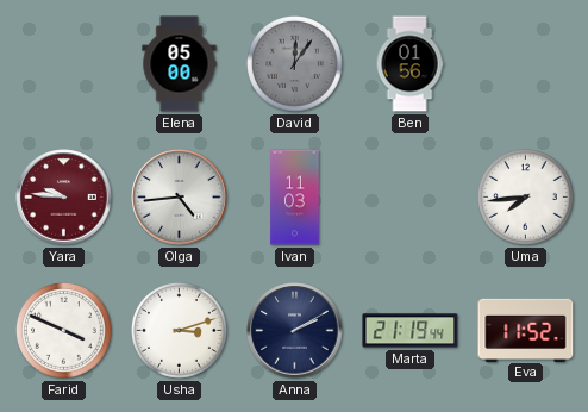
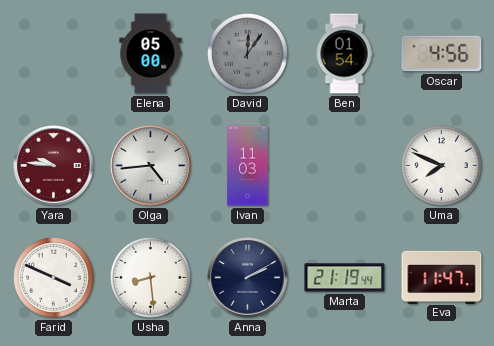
Ben: 01:56 -> 01:54 (344, 54)
Oscar: none -> 4:56 (442, 54)
Uma: 7:44 -> 7:49 (442, 166)
Usha: 3:12 -> 8:29 (151, 278)
Eva: 11:52 -> 11:47 (442, 277)
